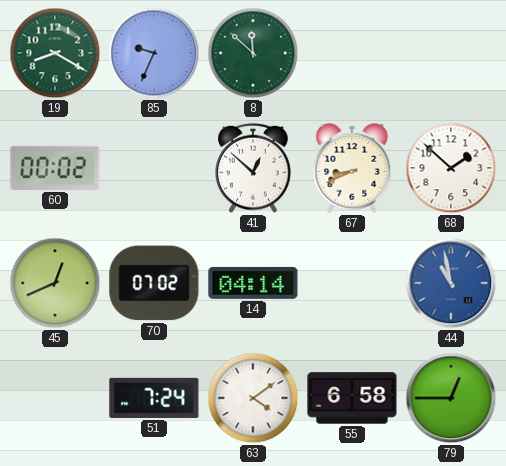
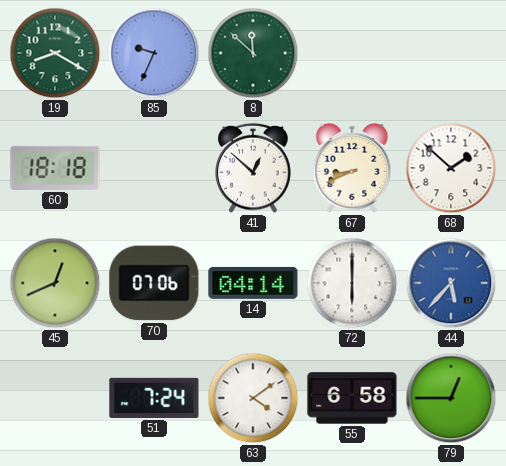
60: 00:02 -> 18:18 (55, 168)
70: 07:02 -> 07:06 (154, 283)
72: none -> 6:00 (352, 283)
44: 10:58 -> 5:37 (451, 283)
